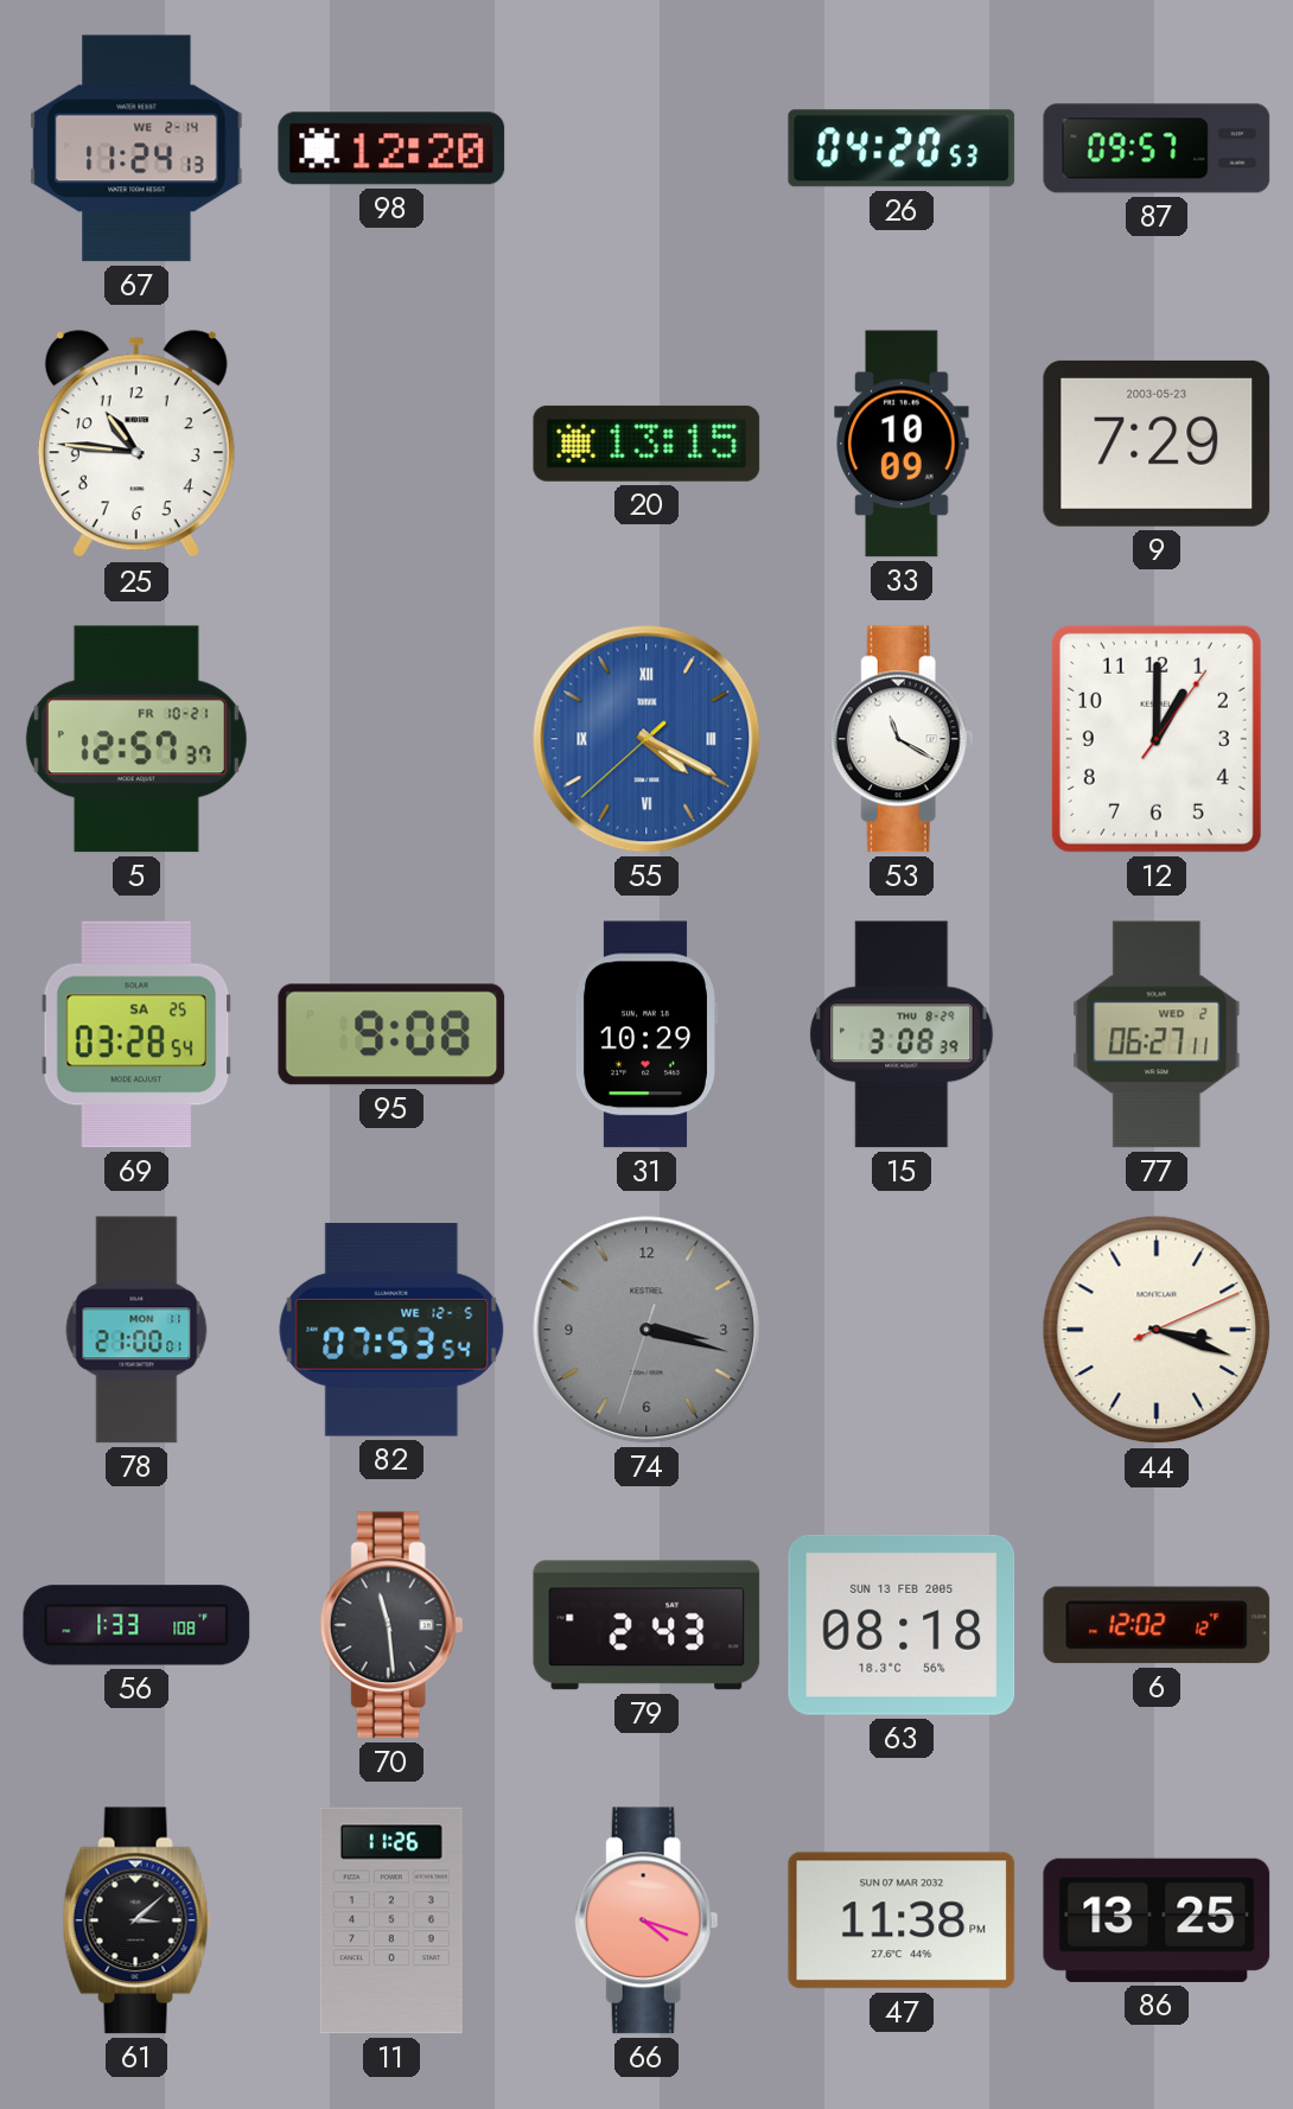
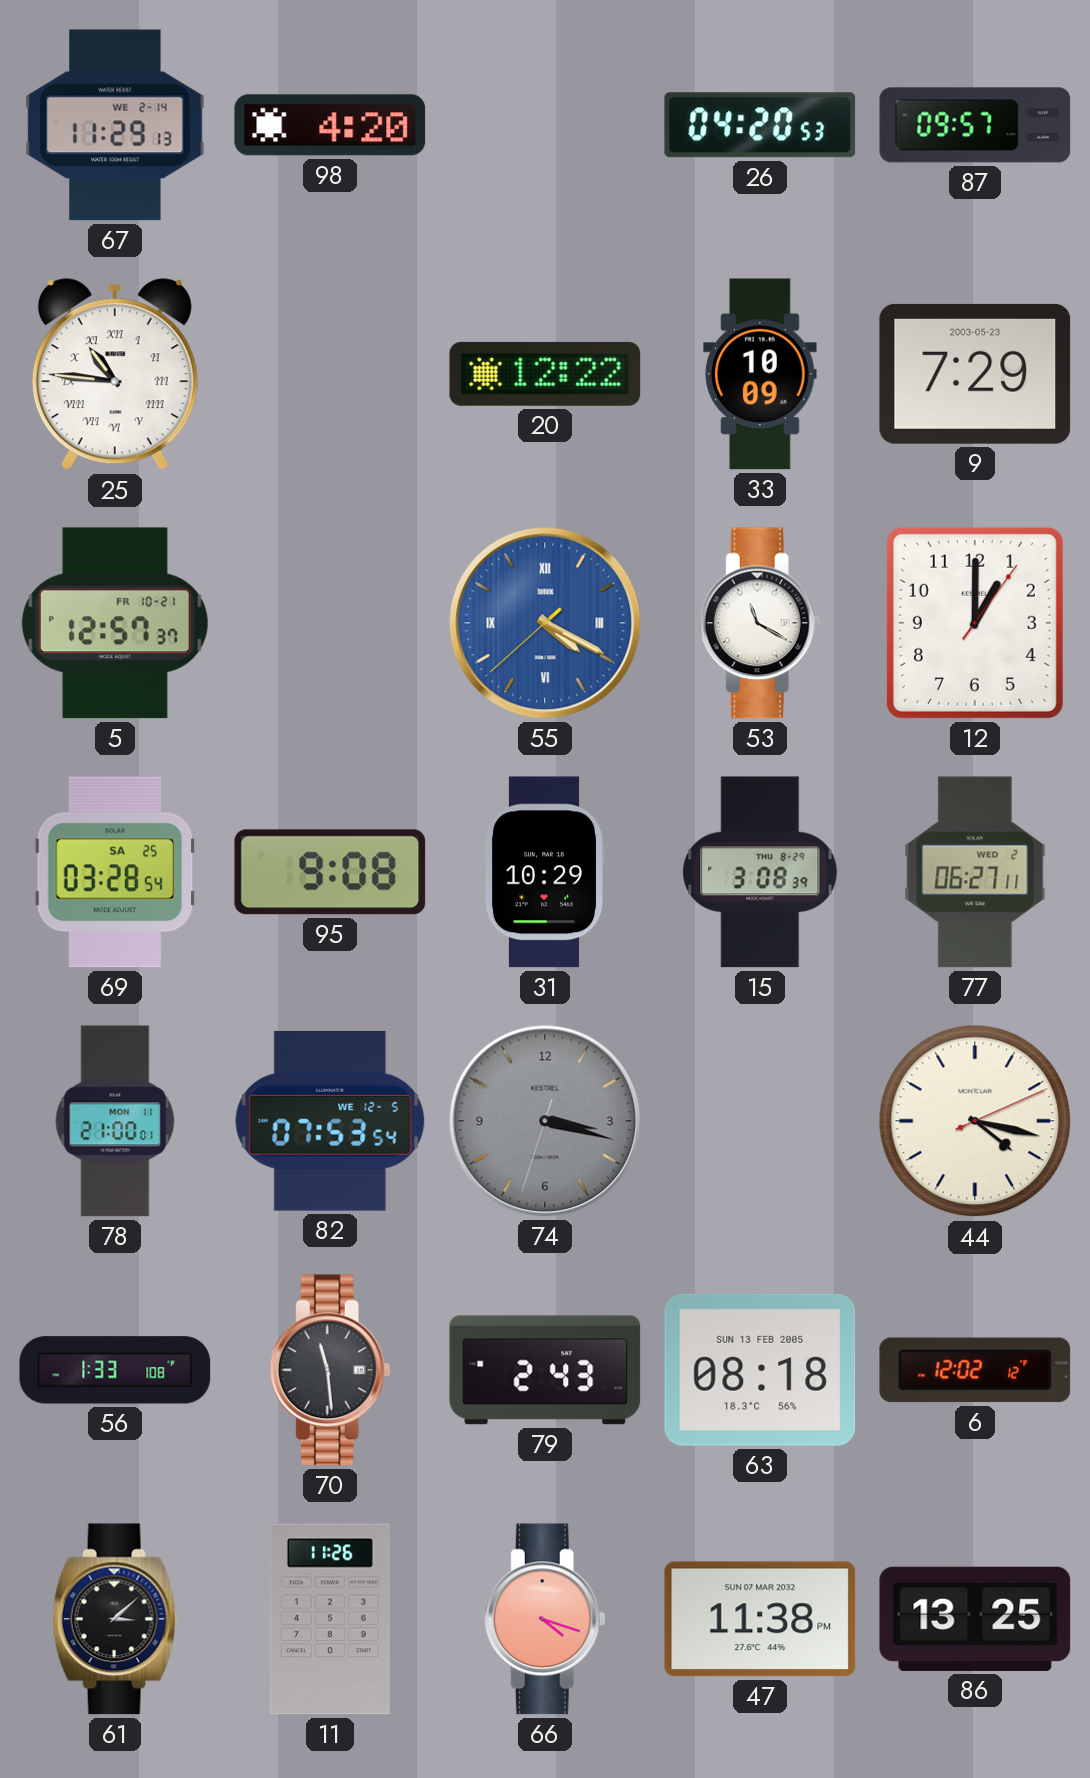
67: 11:24 -> 11:29 (115, 125)
98: 12:20 -> 4:20 (330, 125)
25 numerals: Arabic -> Roman (115, 375)
20: 13:15 -> 12:22 (545, 374)
44: 3:18 -> 4:17 (975, 1121)
